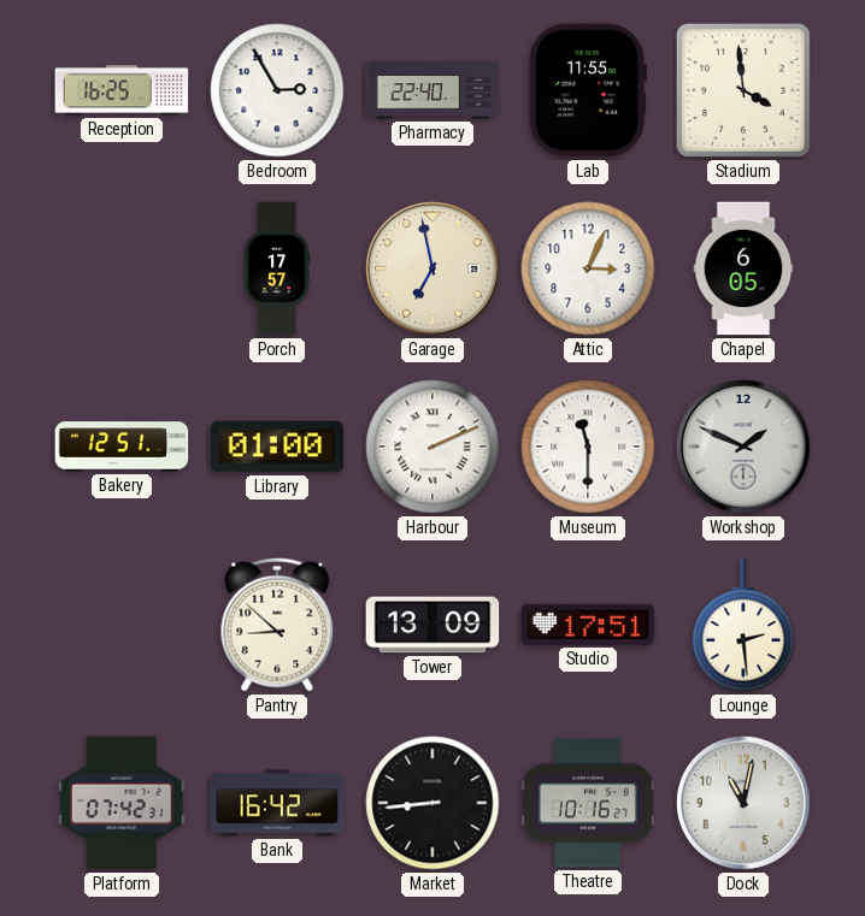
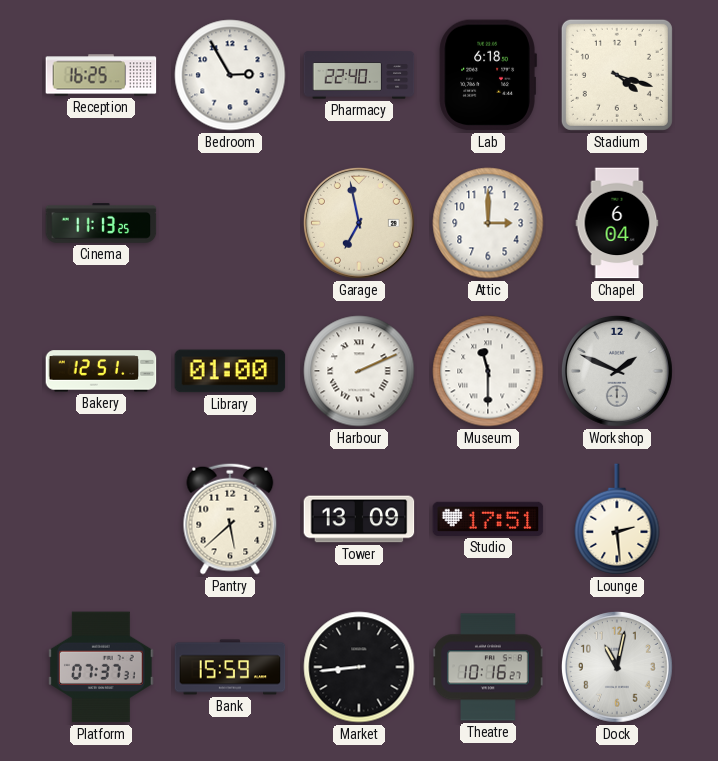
Lab: 11:55 -> 6:18 (488, 75)
Stadium: 3:59 -> 4:18 (617, 75)
Cinema: none -> 11:13 (101, 223)
Porch: 17:57 -> none (277, 268)
Attic: 3:04 -> 3:00 (488, 223)
Chapel: 6:05 -> 6:04 (617, 223)
Pantry: 8:52 -> 5:38 (230, 519)
Platform: 07:42 -> 07:37 (102, 667)
Bank: 16:42 -> 15:59 (230, 667)
